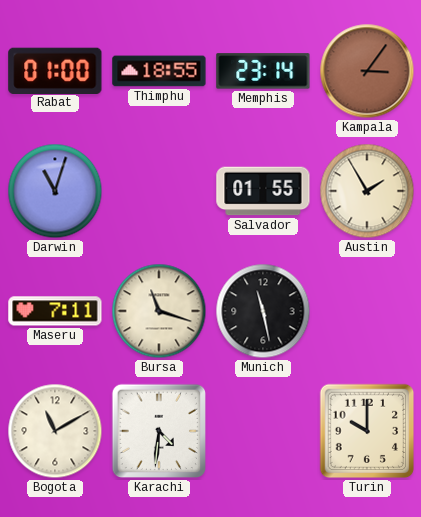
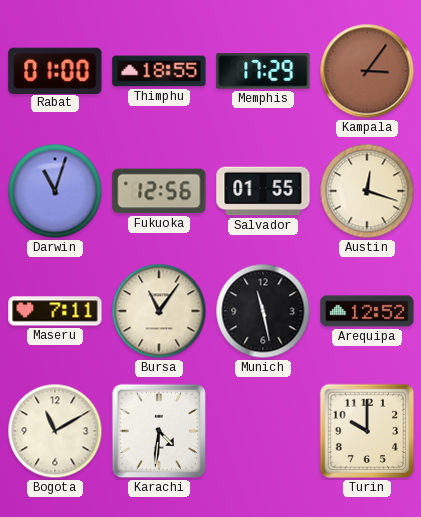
Memphis: 23:14 -> 17:29 (263, 71)
Fukuoka: none -> 12:56 (159, 191)
Austin: 1:55 -> 12:18 (367, 191)
Bursa: 11:18 -> 11:06 (159, 311)
Arequipa: none -> 12:52 (367, 311)
